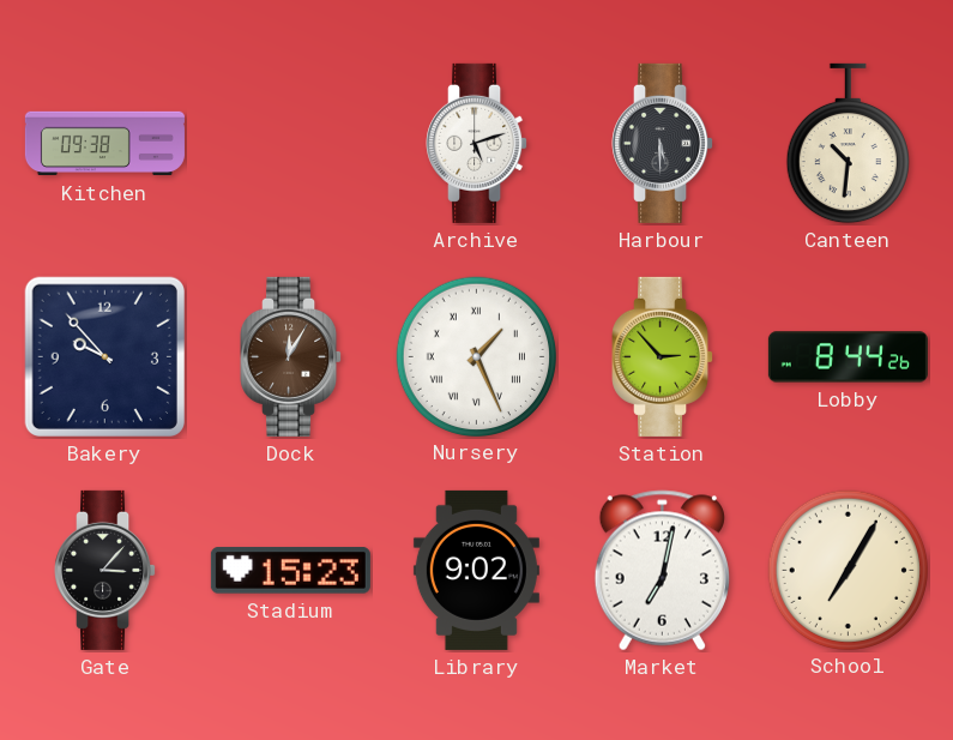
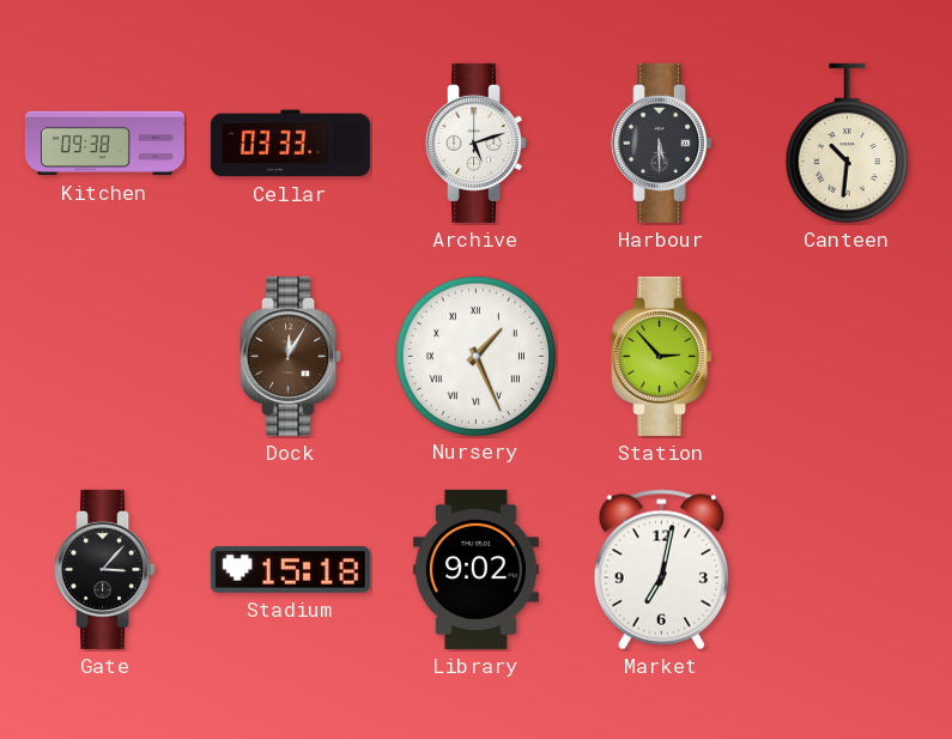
Cellar: none -> 03:33 (290, 144)
Bakery: 9:53 -> none (104, 356)
Lobby: 8:44 -> none (848, 357)
Stadium: 15:23 -> 15:18 (290, 570)
School: 7:05 -> none (848, 570)
